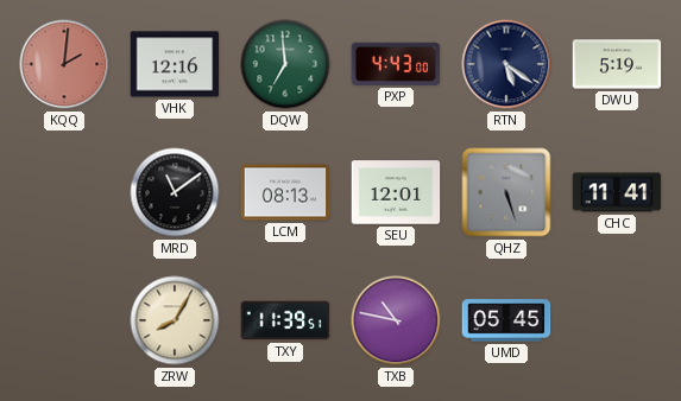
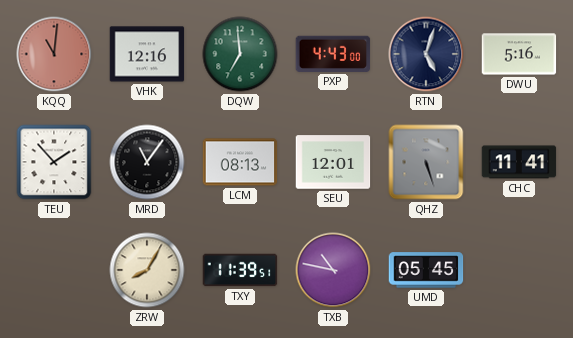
KQQ: 2:01 -> 11:01 (54, 54)
RTN: 5:21 -> 5:03 (426, 54)
DWU: 5:19 -> 5:16 (519, 54)
TEU: none -> 1:53 (54, 162)
MRD: 11:09 -> 11:06 (147, 162)
